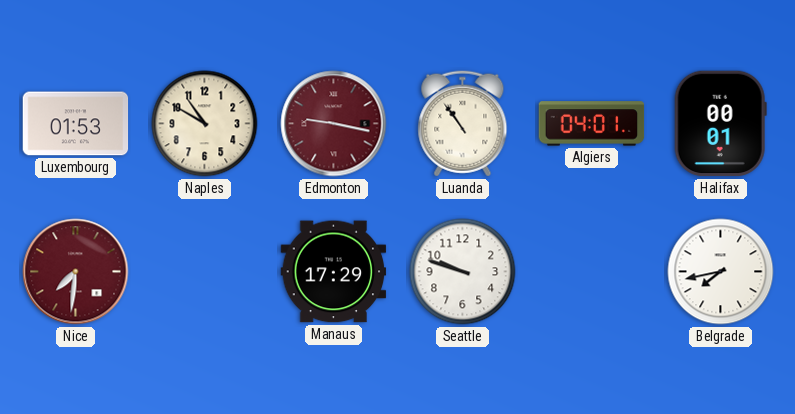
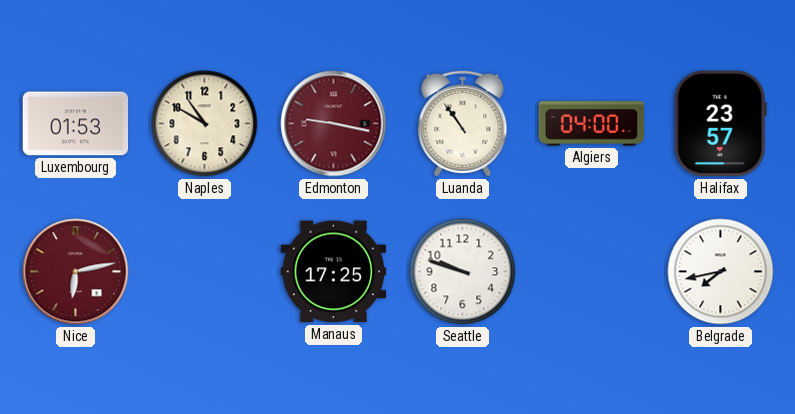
Algiers: 04:01 -> 04:00 (592, 124)
Halifax: 00:01 -> 23:57 (720, 124)
Nice: 7:31 -> 6:13 (76, 272)
Manaus: 17:29 -> 17:25 (334, 272)
